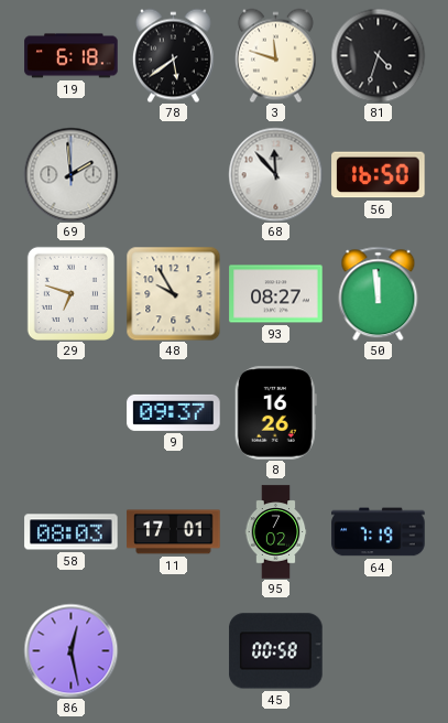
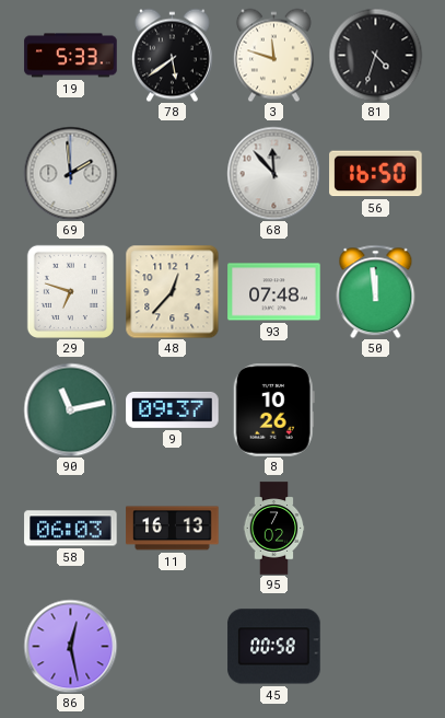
19: 6:18 -> 5:33 (71, 56)
48: 9:55 -> 12:37 (172, 291)
93: 08:27 -> 07:48 (274, 292)
90: none -> 11:13 (70, 409)
8: 16:26 -> 10:26 (273, 410)
58: 08:03 -> 06:03 (71, 529)
11: 17:01 -> 16:13 (173, 529)
64: 7:19 -> none (379, 532)
